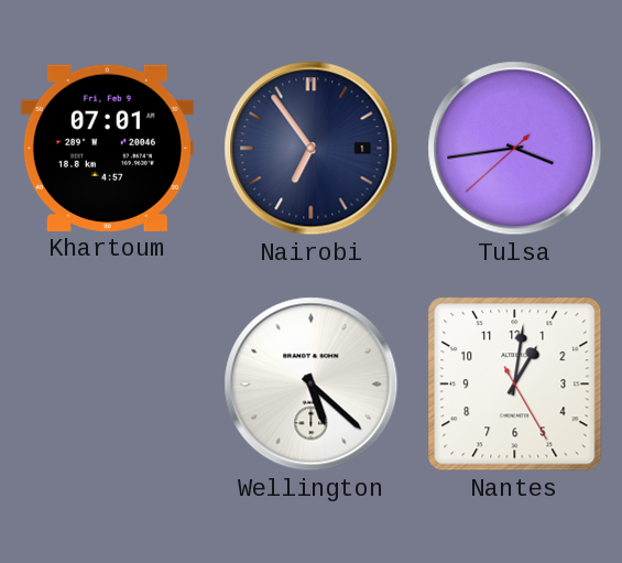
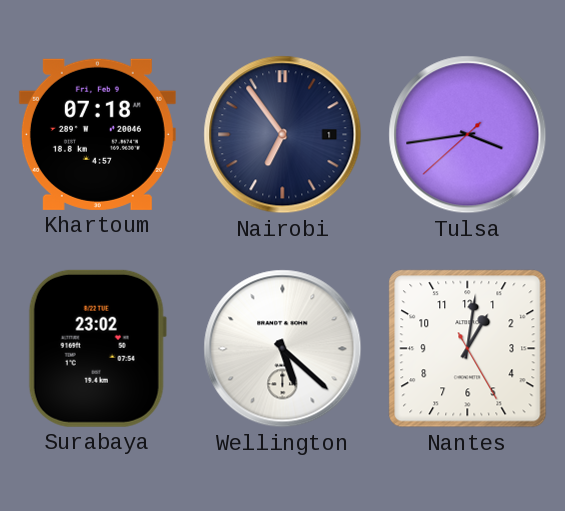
Khartoum: 07:01 -> 07:18 (97, 134)
Surabaya: none -> 23:02 (97, 348)
